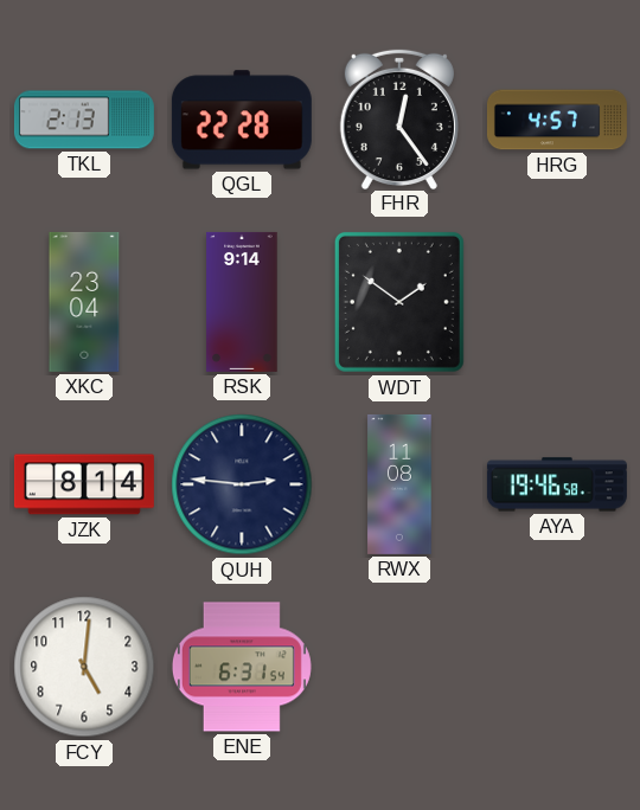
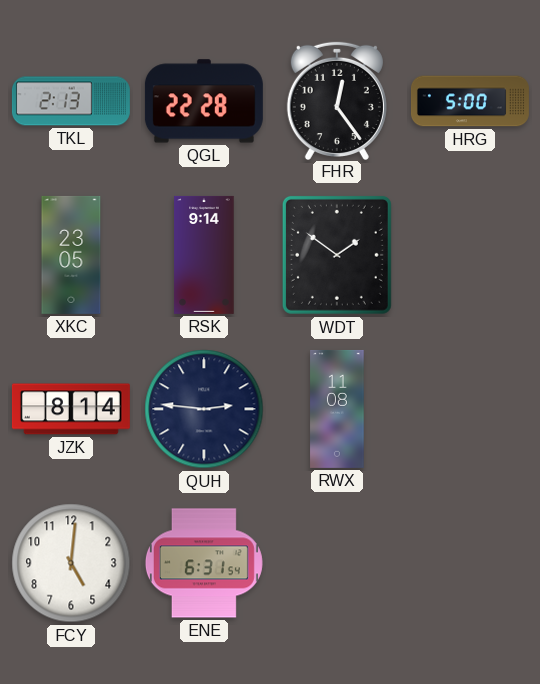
HRG: 4:57 -> 5:00 (470, 101)
XKC: 23:04 -> 23:05 (71, 255)
AYA: 19:46 -> none (557, 484)
